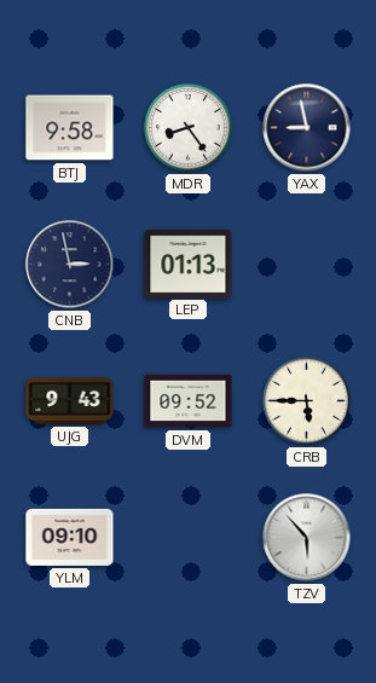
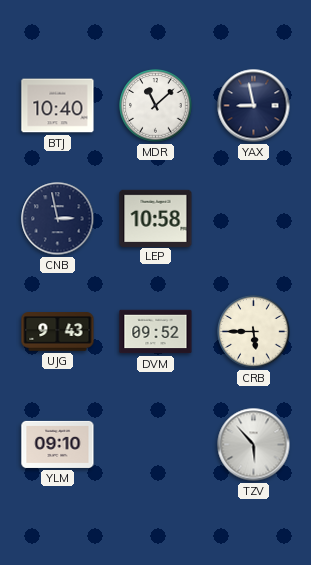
BTJ: 9:58 -> 10:40 (58, 106)
MDR: 8:24 -> 11:08 (156, 106)
LEP: 01:13 -> 10:58 (156, 218)
